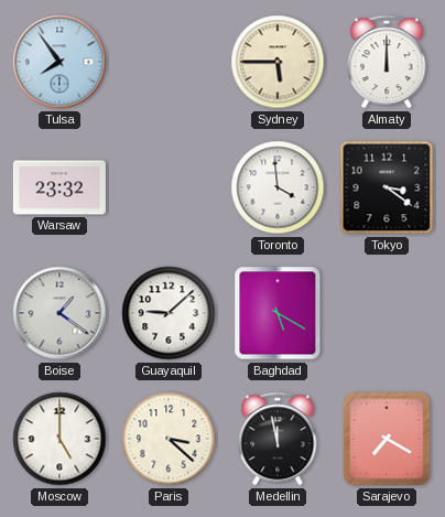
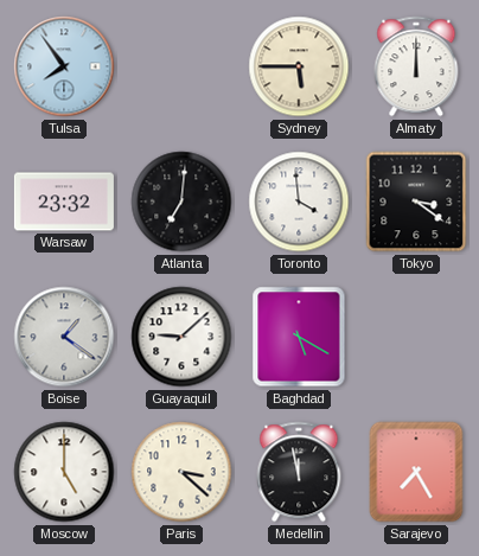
Atlanta: none -> 7:01 (181, 202)
Sarajevo: 7:20 -> 7:25 (416, 472)
